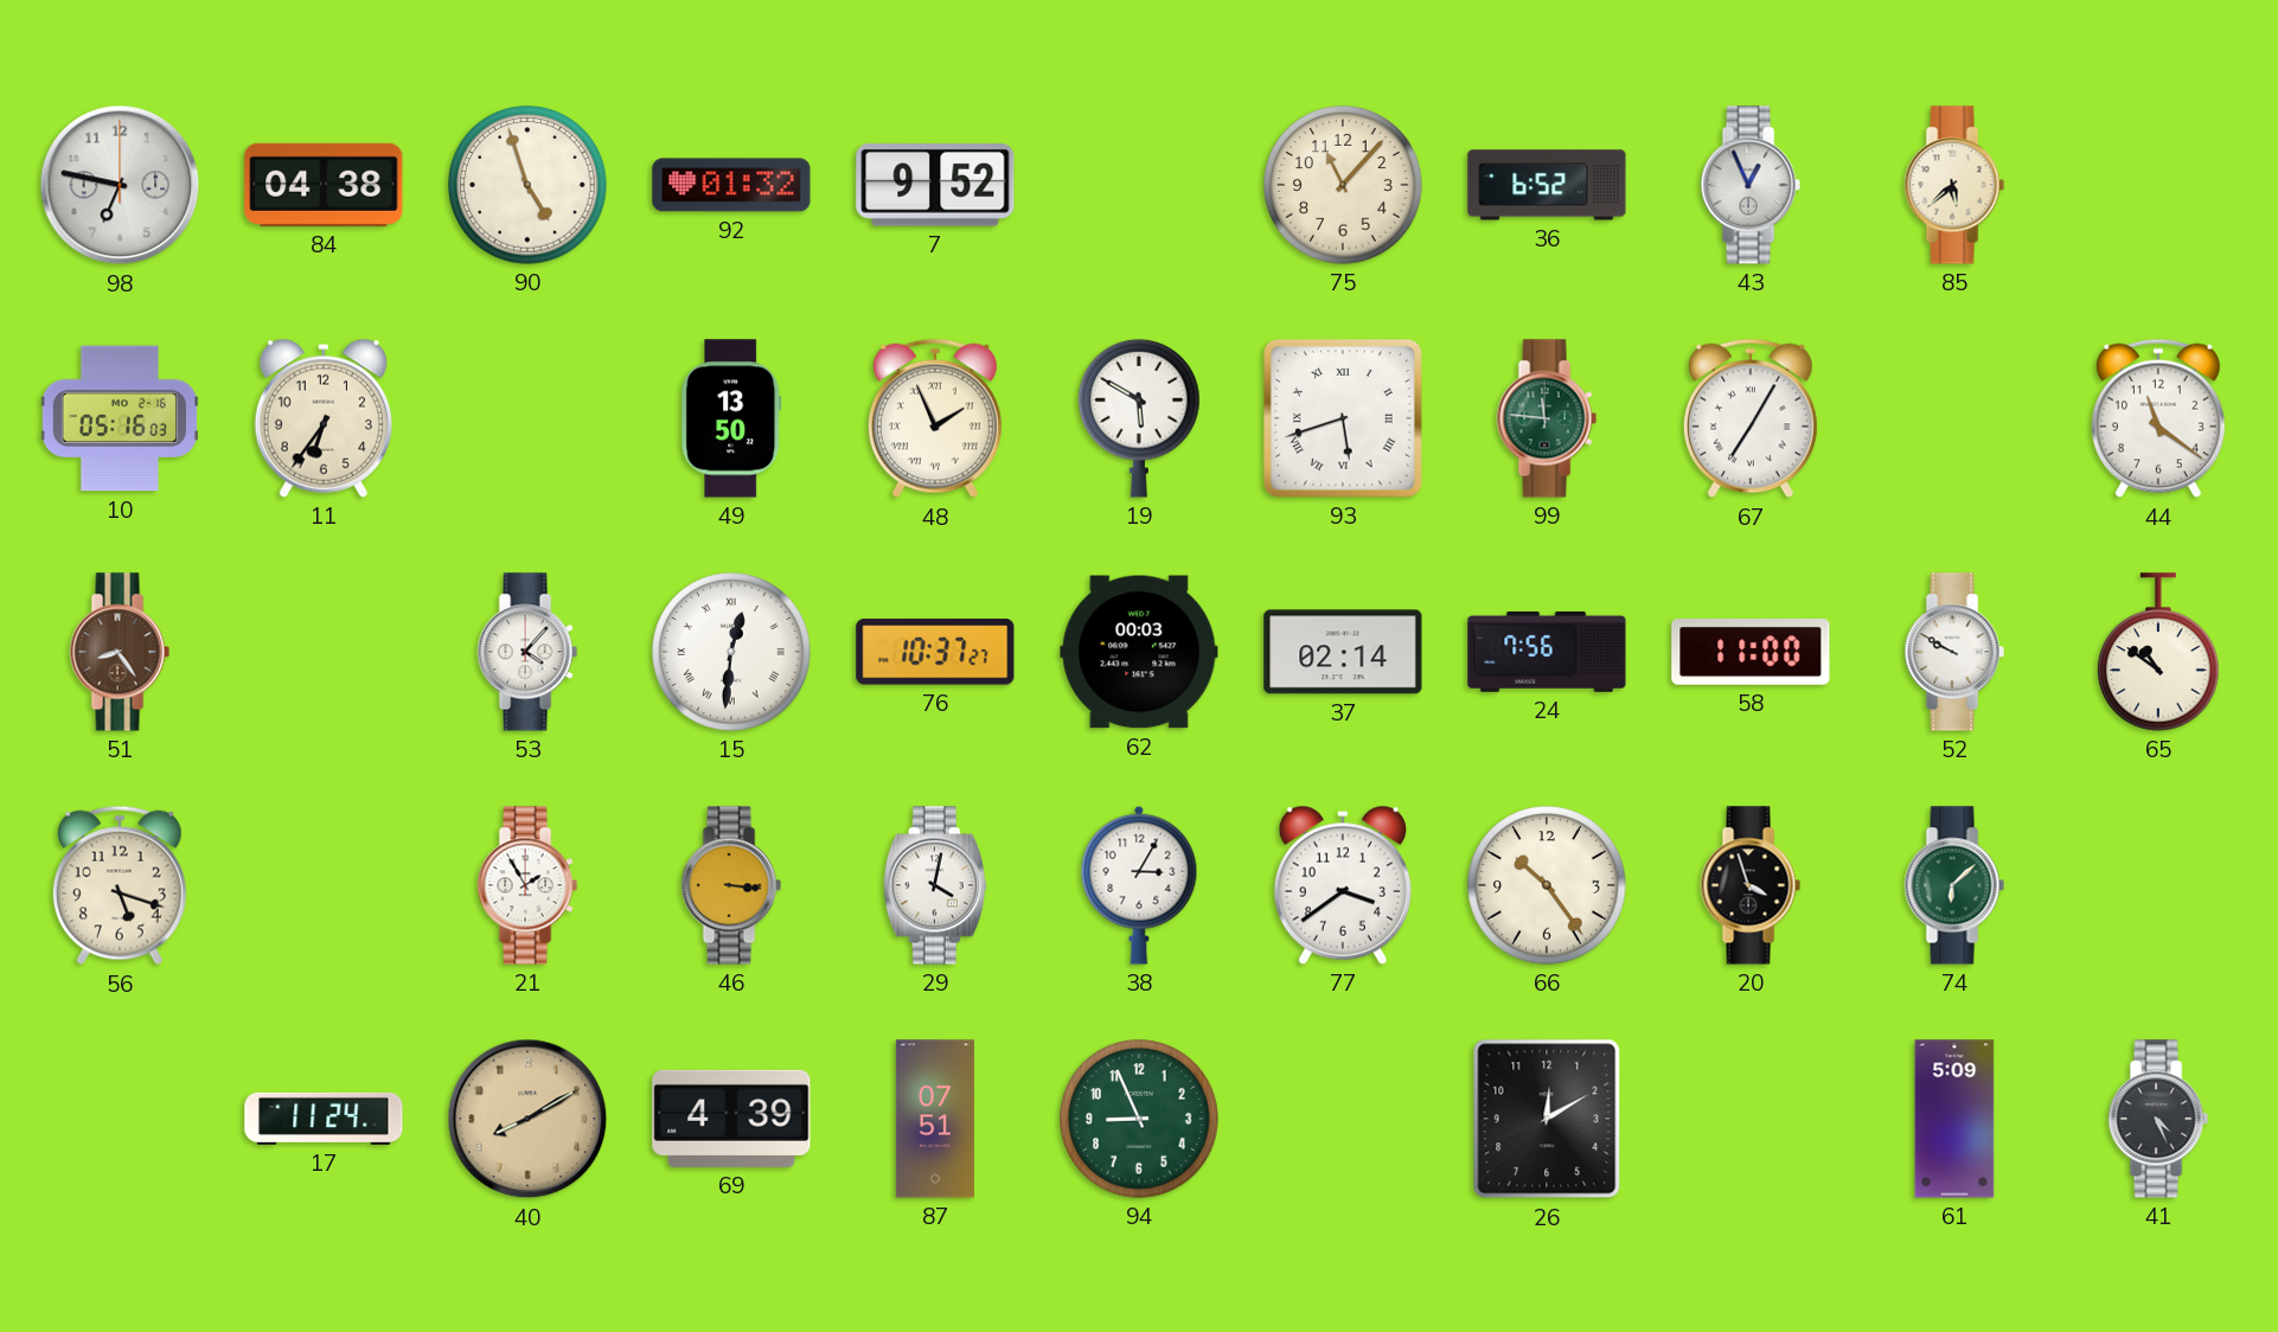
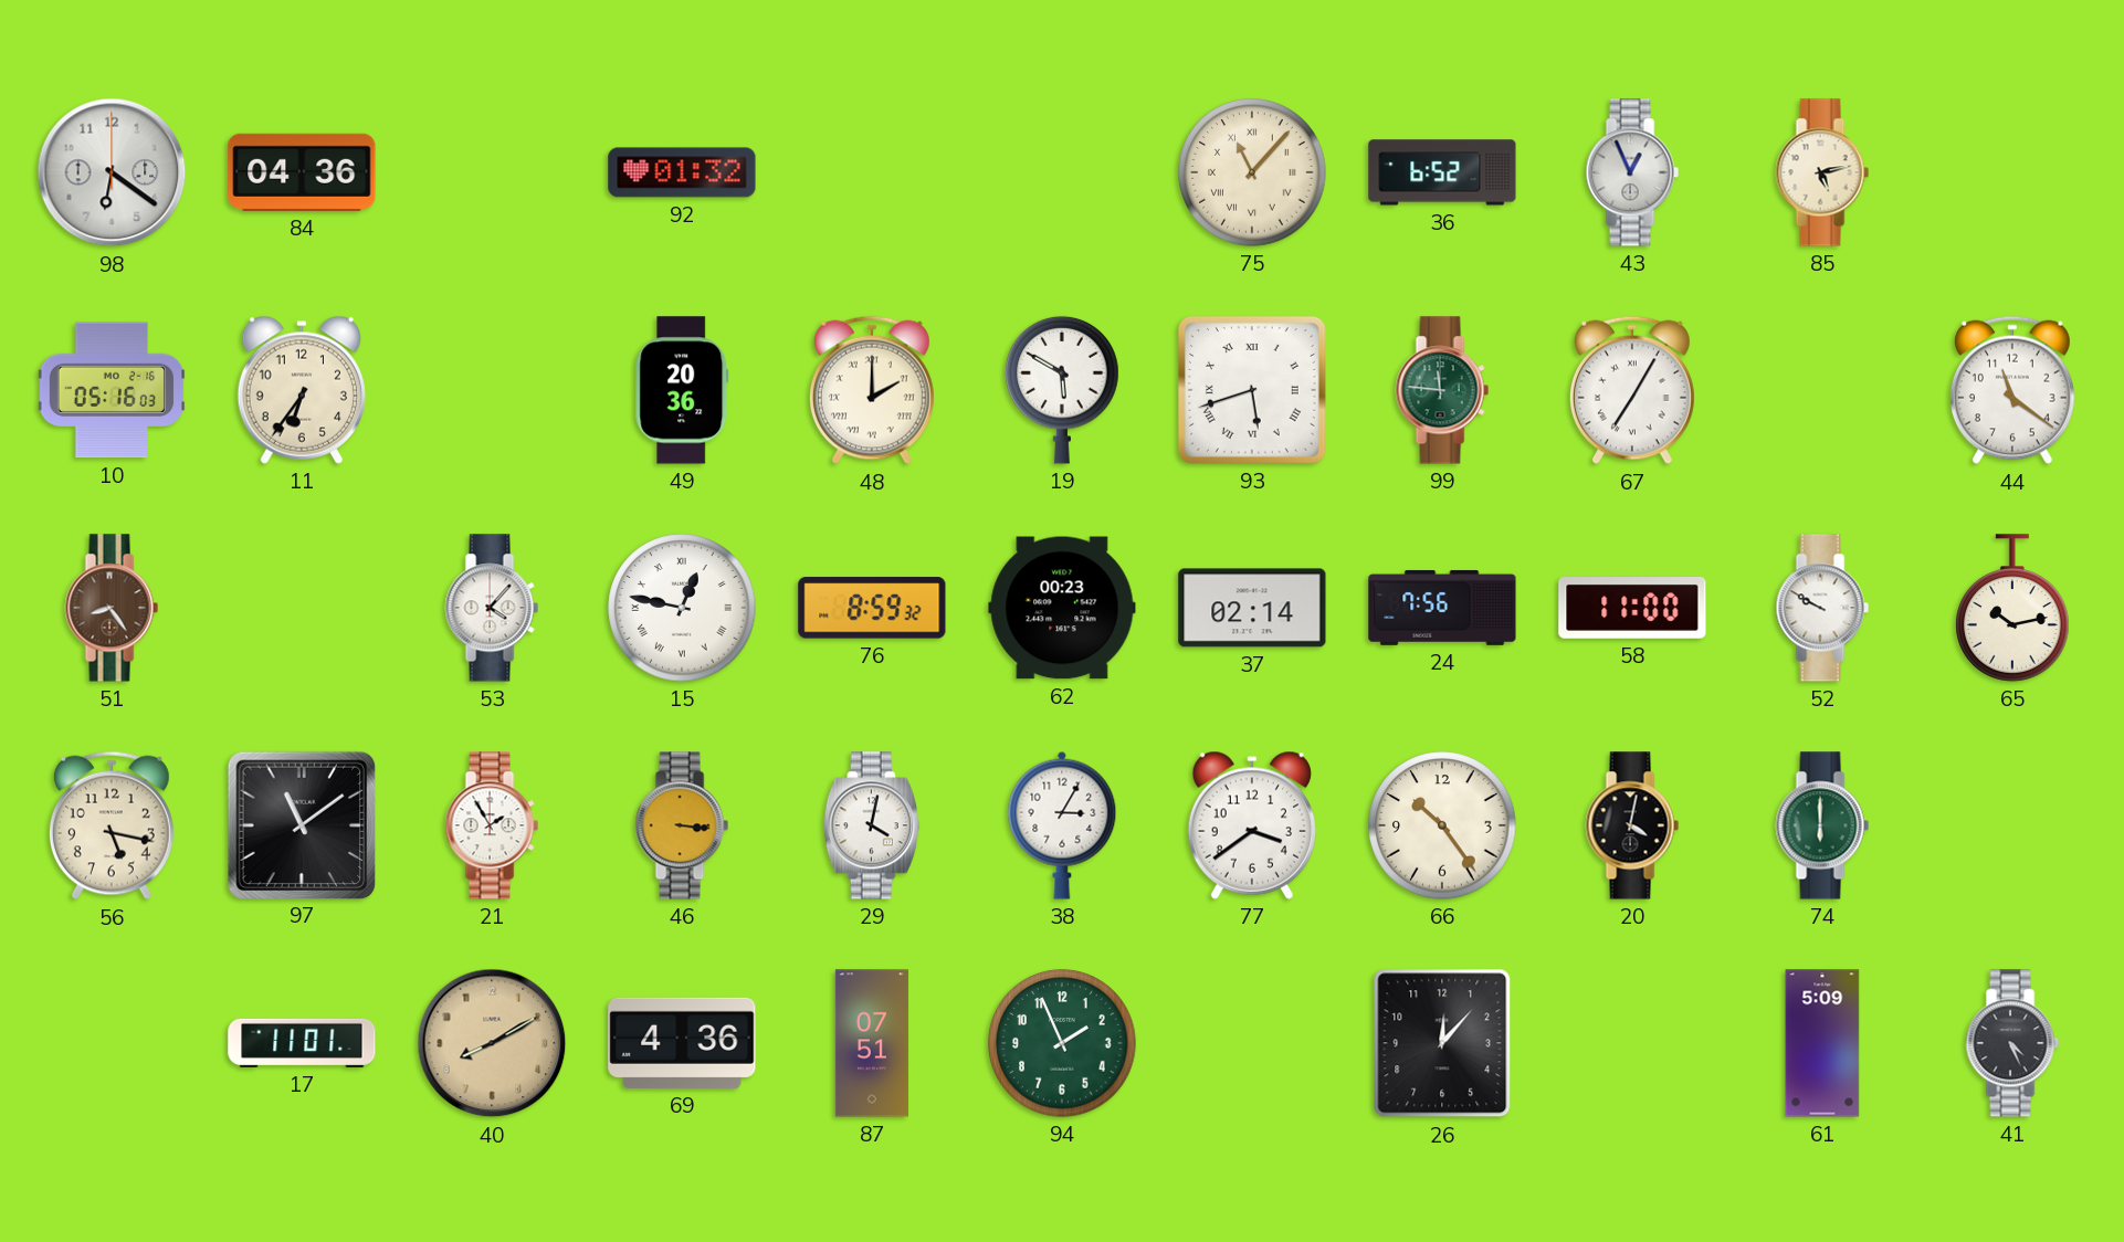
98: 6:47 -> 6:21 (112, 172)
84: 04:38 -> 04:36 (302, 172)
90: 4:57 -> none (527, 185)
7: 9:52 -> none (935, 186)
75 numerals: Arabic -> Roman (1252, 172)
85: 5:38 -> 5:13 (1822, 172)
49: 13:50 -> 20:36 (682, 390)
48: 1:56 -> 2:00 (872, 390)
15: 12:31 -> 12:47 (682, 608)
76: 10:37 -> 8:59 (872, 608)
62: 00:03 -> 00:23 (1062, 608)
65: 10:51 -> 10:13 (2012, 608)
56: 5:18 -> 5:17 (112, 825)
97: none -> 11:09 (301, 824)
20: 3:57 -> 4:02 (1632, 825)
74: 6:08 -> 6:00 (1822, 825)
17: 11:24 -> 11:01 (302, 1043)
69: 4:39 -> 4:36 (682, 1043)
94: 8:56 -> 1:56 (1062, 1043)
26: 12:10 -> 12:07 (1442, 1043)
